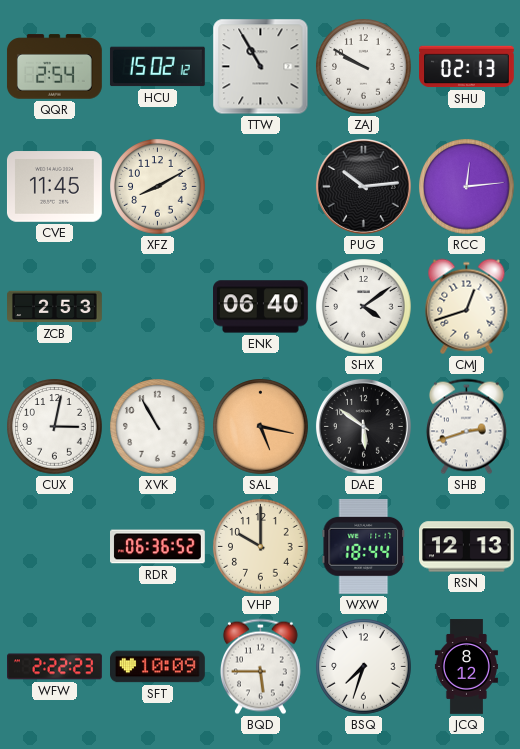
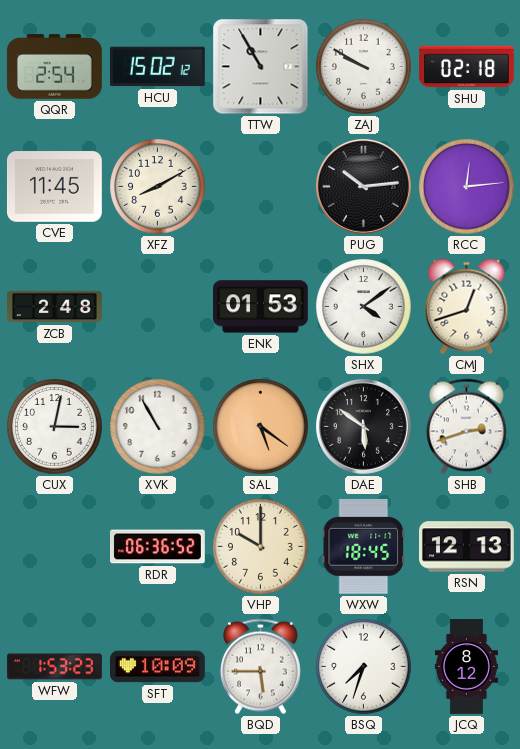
SHU: 02:13 -> 02:18 (467, 67)
ZCB: 2:53 -> 2:48 (55, 307)
ENK: 06:40 -> 01:53 (261, 307)
SAL: 5:17 -> 5:21 (261, 427)
WXW: 18:44 -> 18:45 (363, 546)
WFW: 2:22 -> 1:53 (55, 667)
